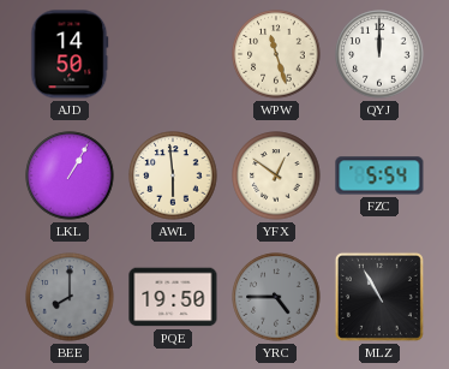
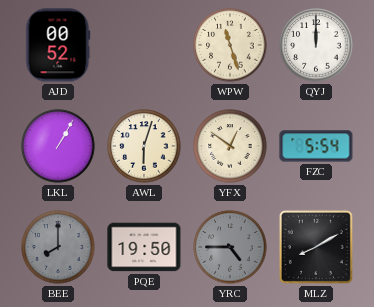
AJD: 14:50 -> 00:52 (58, 45)
AWL: 5:59 -> 6:03 (144, 146)
MLZ: 10:55 -> 8:10 (316, 247)
